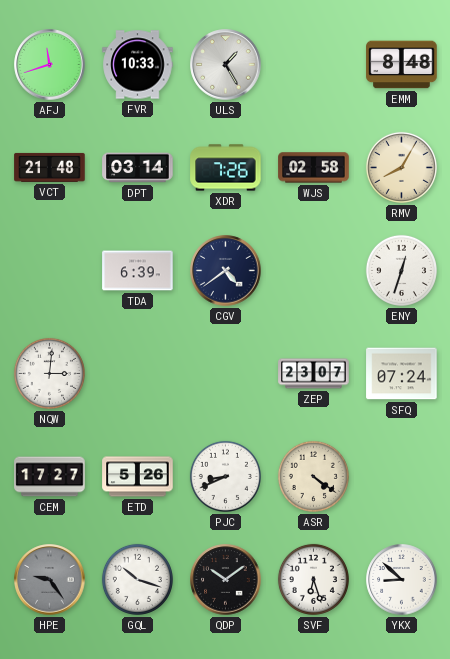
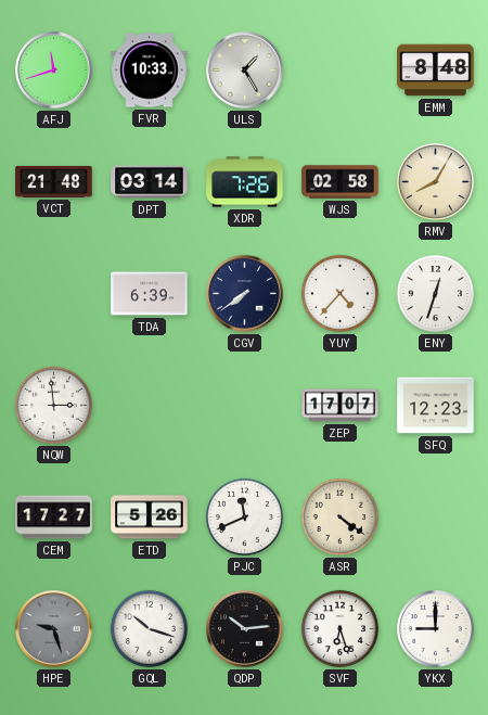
CGV: 4:39 -> 7:39 (245, 294)
YUY: none -> 4:37 (339, 293)
NQW: 3:01 -> 2:59 (53, 405)
ZEP: 23:07 -> 17:07 (341, 406)
SFQ: 07:24 -> 12:23 (436, 406)
PJC: 8:41 -> 11:41 (244, 516)
HPE: 9:24 -> 9:27 (54, 629)
QDP: 10:09 -> 10:14 (245, 629)
YKX: 8:52 -> 9:00 (436, 629)
